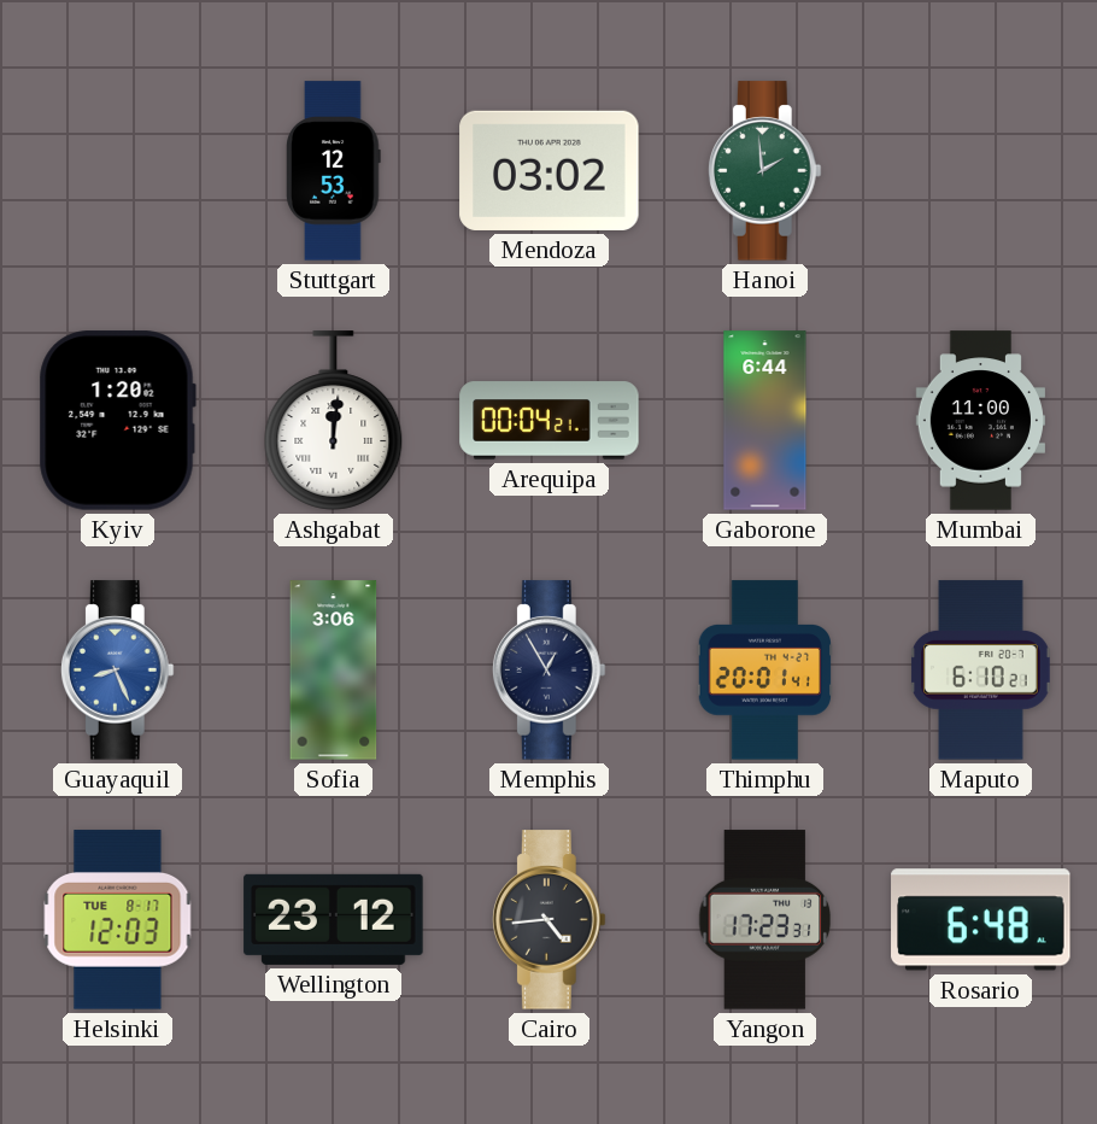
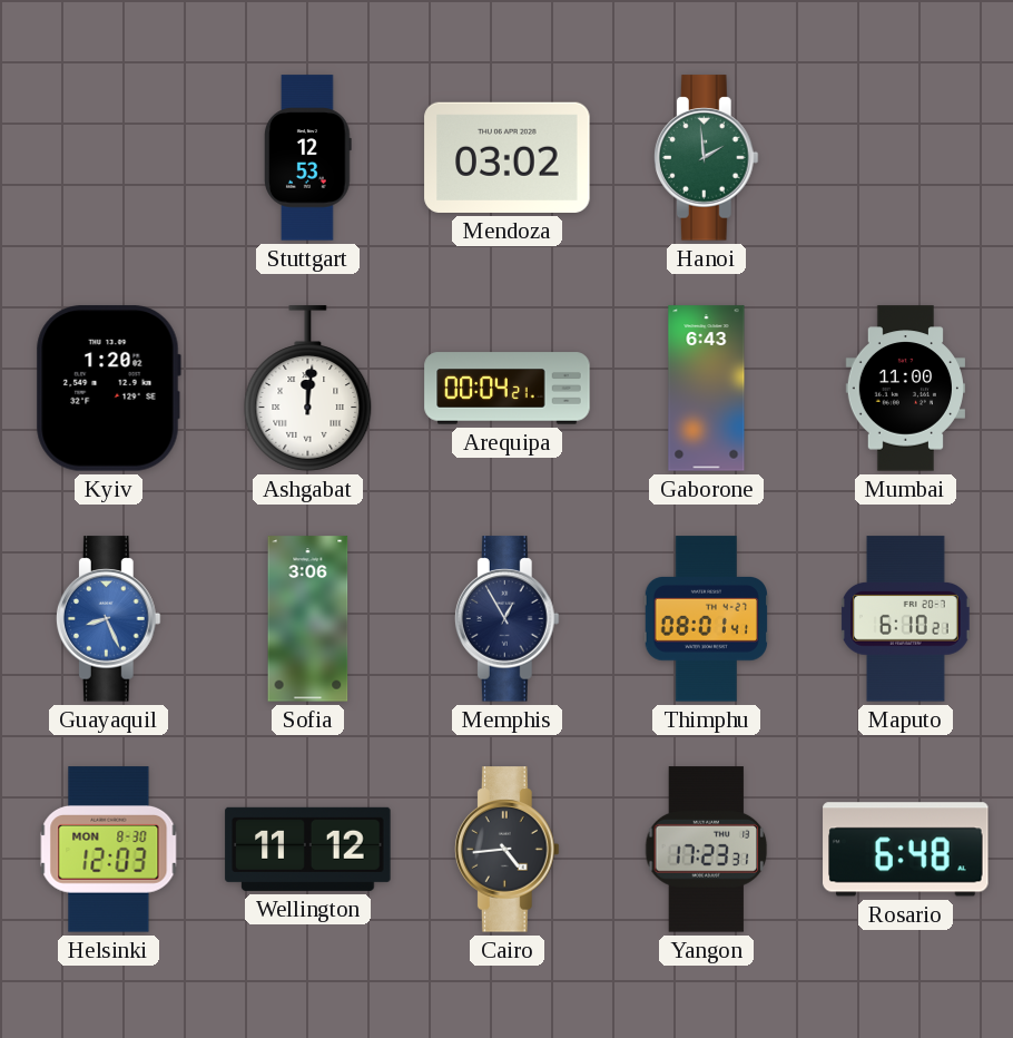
Gaborone: 6:44 -> 6:43 (707, 389)
Thimphu: 20:01 -> 08:01 (706, 619)
Helsinki date: TUE 8-17 -> MON 8-30 (109, 850)
Wellington: 23:12 -> 11:12 (308, 849)
